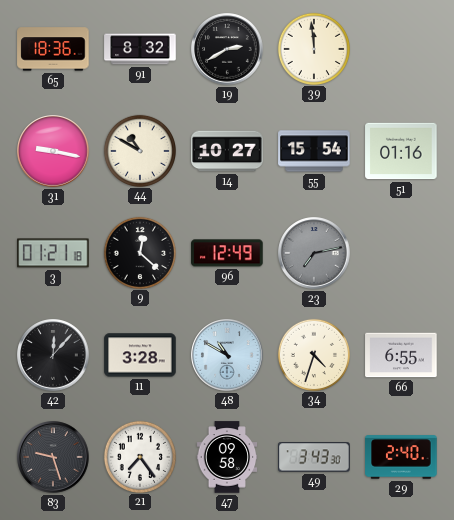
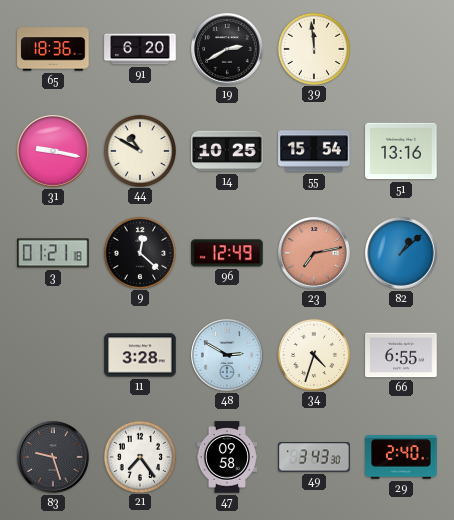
91: 8:32 -> 6:20 (140, 49)
14: 10:27 -> 10:25 (227, 151)
51: 01:16 -> 13:16 (401, 151)
23 dial: grey -> salmon (314, 253)
82: none -> 1:08 (401, 253)
42: 12:07 -> none (53, 355)
48: 10:50 -> 2:50 (227, 355)
